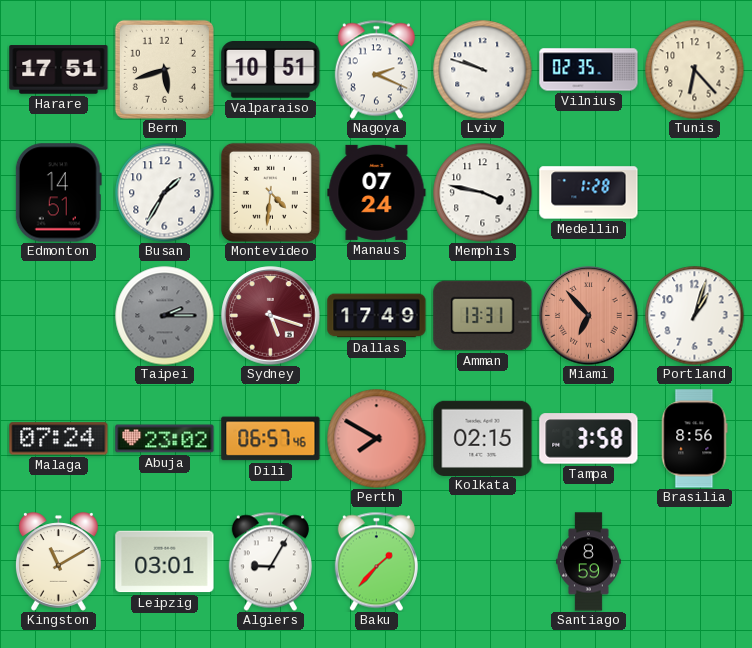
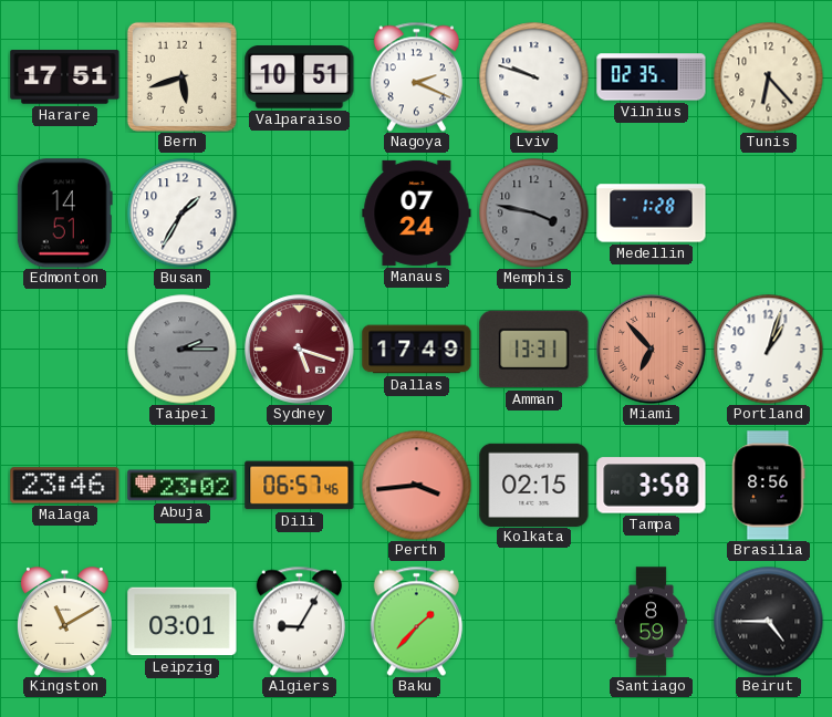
Montevideo: 4:31 -> none (270, 192)
Memphis dial: white -> grey (534, 214)
Malaga: 07:24 -> 23:46 (65, 486)
Perth: 7:50 -> 3:44 (417, 486)
Beirut: none -> 4:45 (769, 622)
